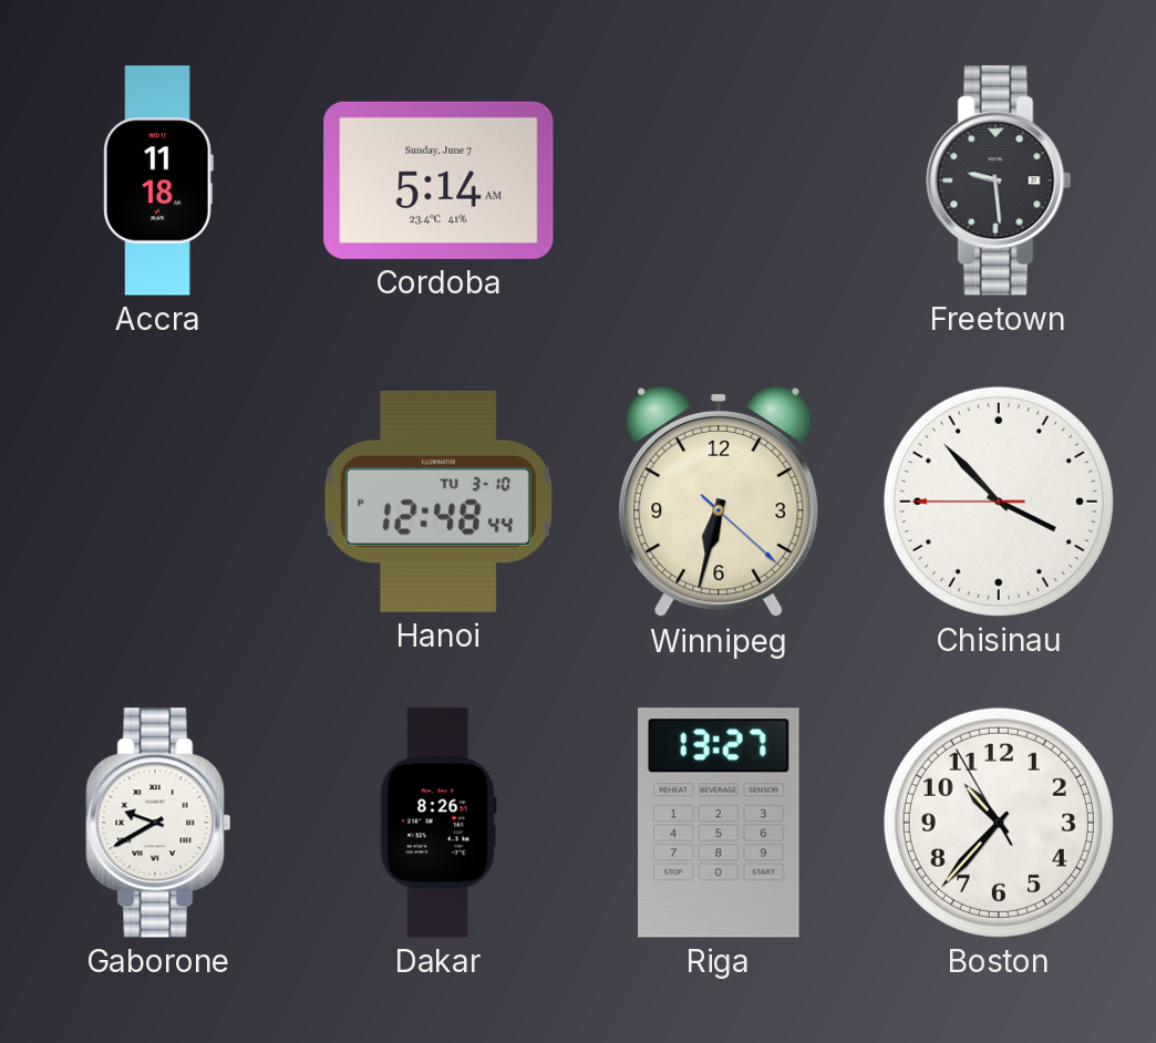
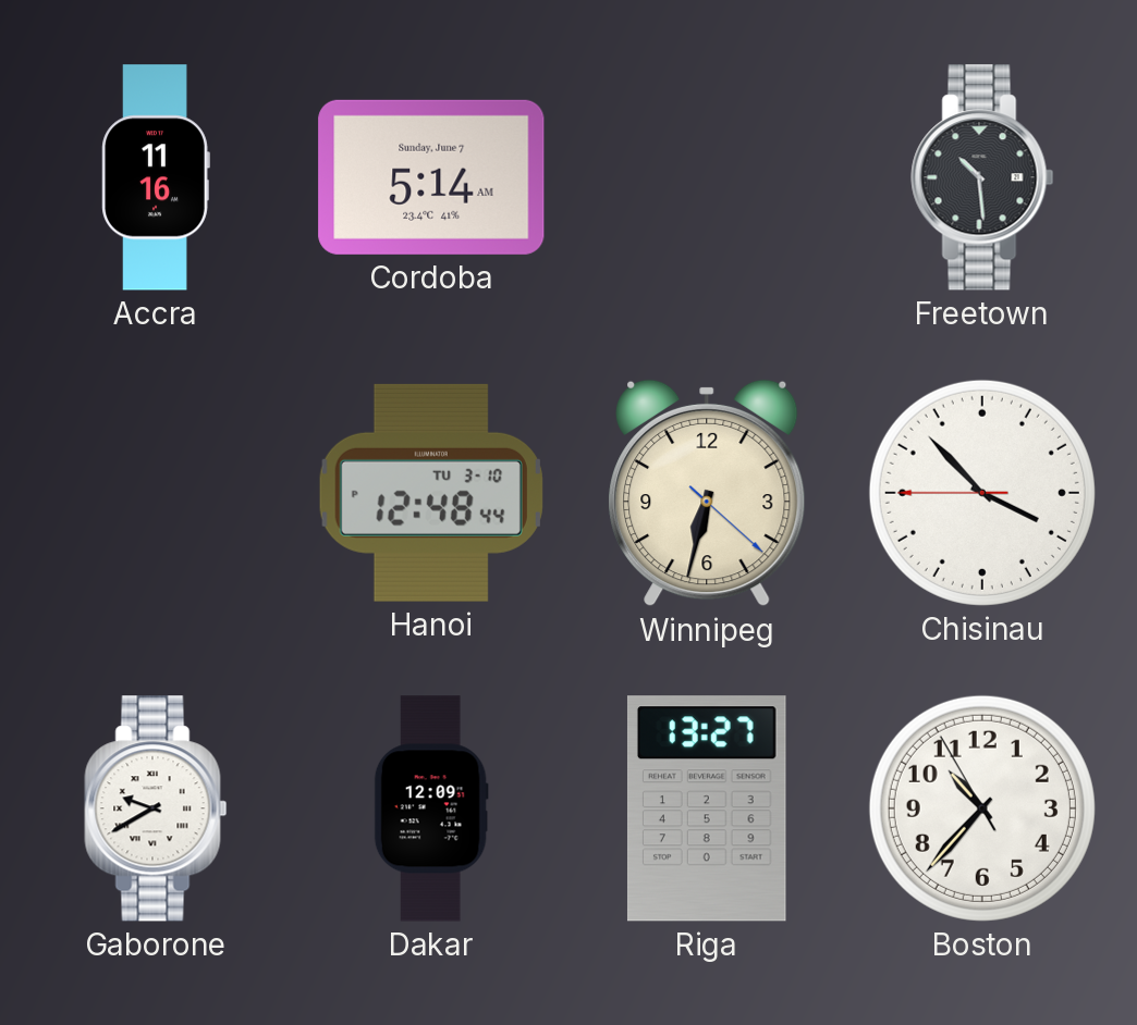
Accra: 11:18 -> 11:16 (156, 177)
Freetown: 9:29 -> 10:29 (982, 177)
Dakar: 8:26 -> 12:09 (431, 808)
